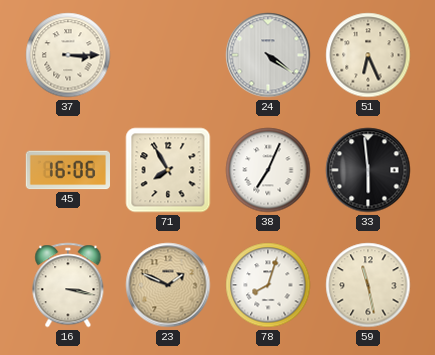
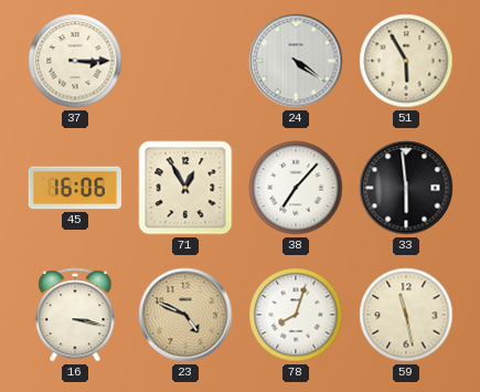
51: 6:26 -> 5:55 (406, 61)
71: 7:55 -> 12:55 (185, 188)
38: 7:04 -> 7:07 (296, 188)
23: 1:49 -> 4:49 (185, 315)
